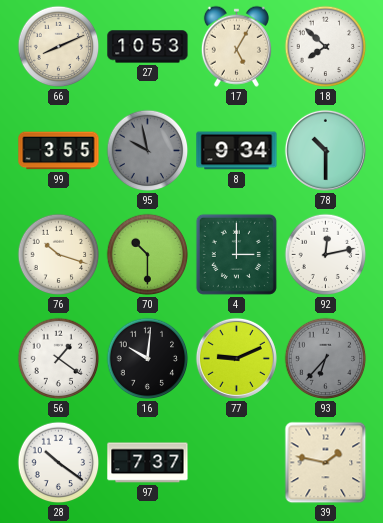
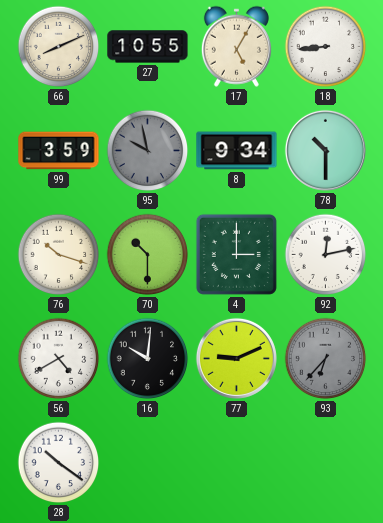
27: 10:53 -> 10:55 (148, 47)
18: 7:52 -> 8:44 (326, 47)
99: 3:55 -> 3:59 (59, 151)
56: 1:21 -> 4:40 (59, 359)
97: 7:37 -> none (148, 463)
39: 1:47 -> none (326, 463)
